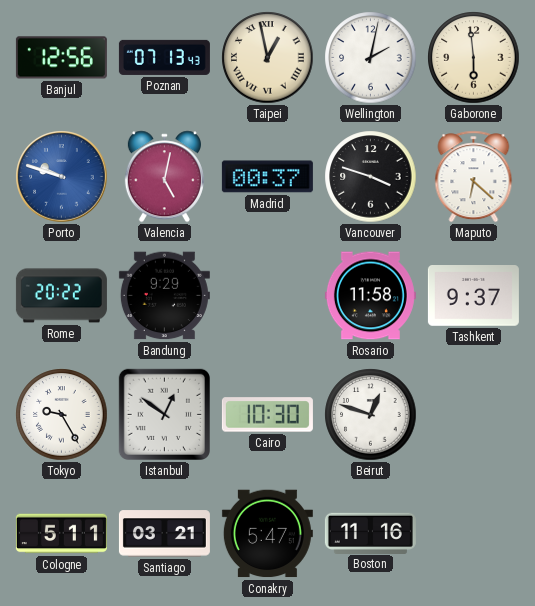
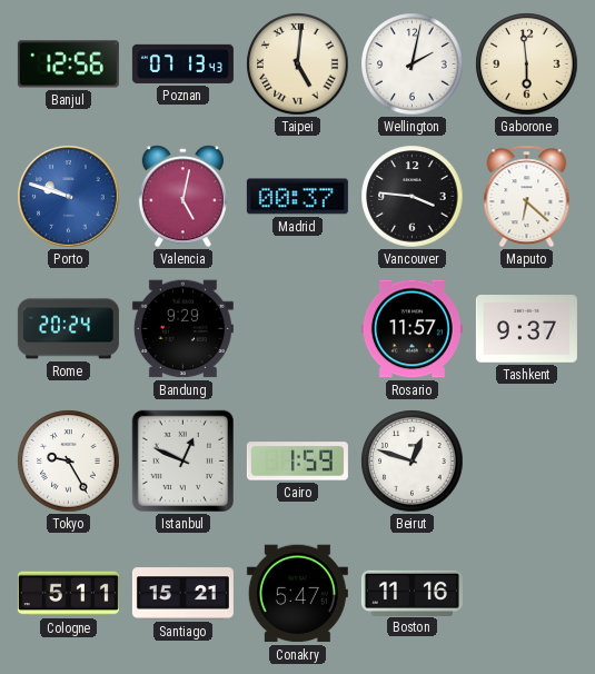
Taipei: 12:58 -> 5:01 (298, 65)
Vancouver: 3:48 -> 3:46 (413, 197)
Rome: 20:22 -> 20:24 (68, 329)
Rosario: 11:58 -> 11:57 (411, 329)
Istanbul: 12:51 -> 12:49 (182, 460)
Cairo: 10:30 -> 1:59 (297, 462)
Santiago: 03:21 -> 15:21 (182, 594)
